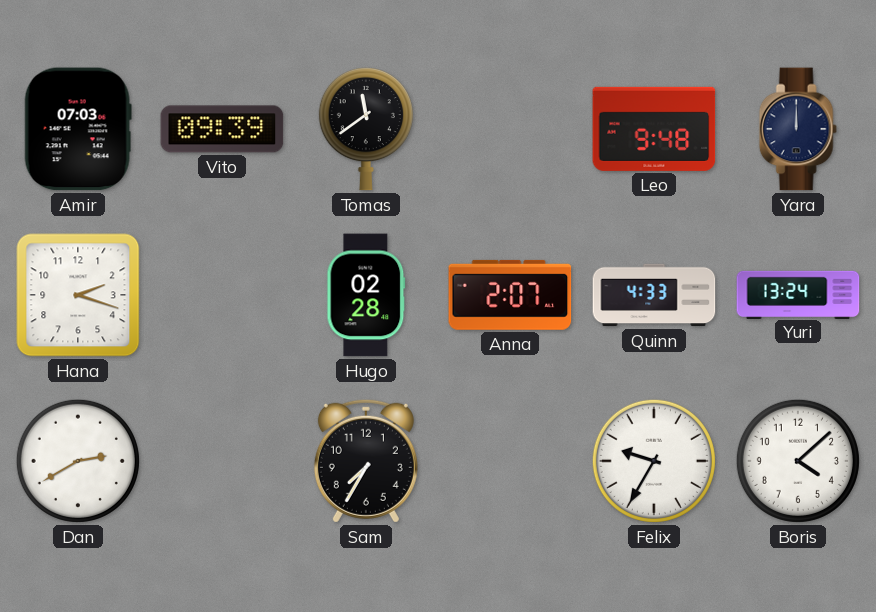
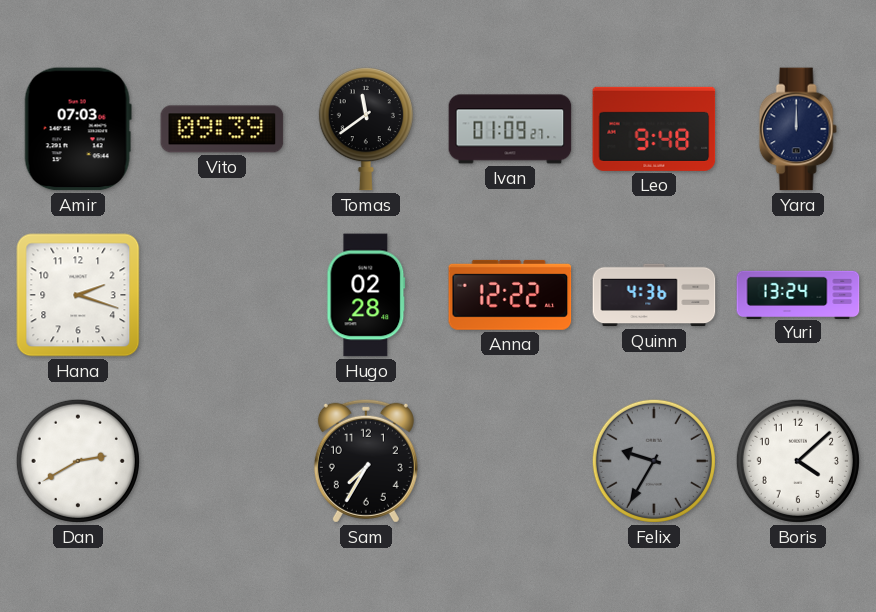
Ivan: none -> 01:09 (510, 129)
Anna: 2:07 -> 12:22 (510, 295)
Quinn: 4:33 -> 4:36 (654, 295)
Felix dial: white -> grey (654, 461)
